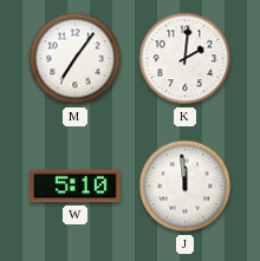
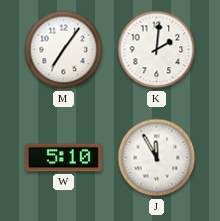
J: 11:59 -> 11:55 (157, 158)
